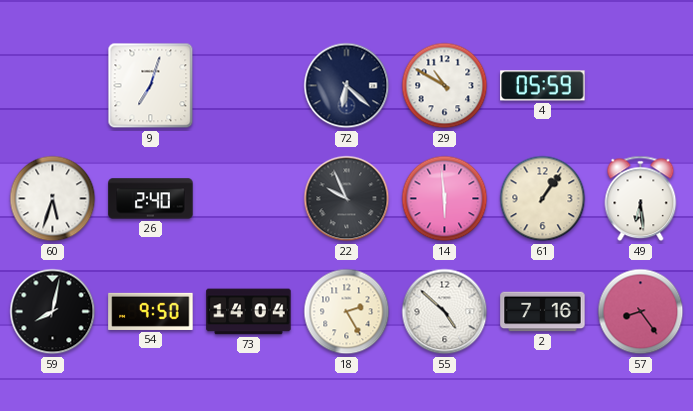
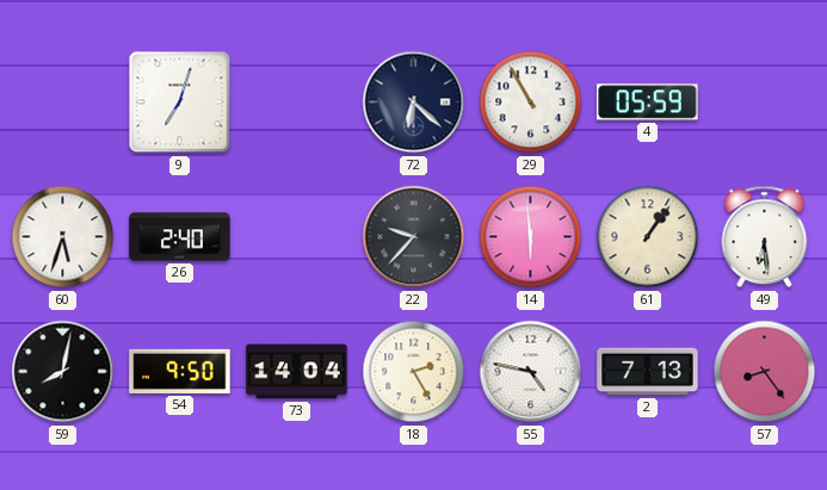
29: 10:50 -> 10:55 (531, 103)
22: 9:56 -> 9:37 (414, 237)
55: 4:52 -> 4:47 (531, 372)
2: 7:16 -> 7:13 (648, 372)
